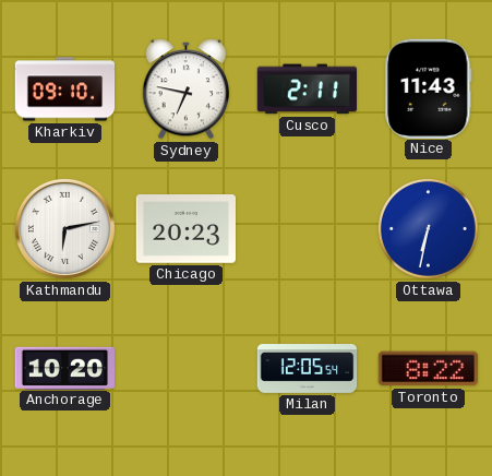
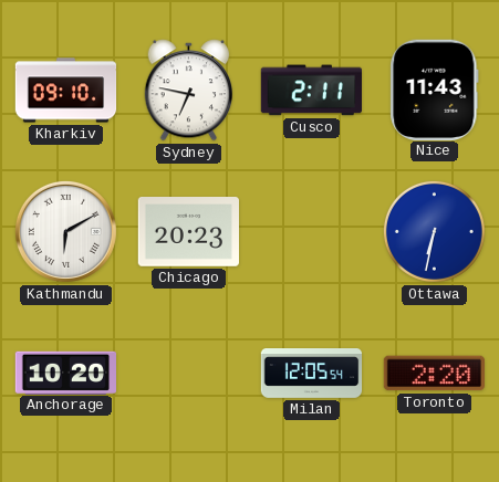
Kathmandu: 6:13 -> 6:10 (65, 231)
Toronto: 8:22 -> 2:20 (434, 374)
